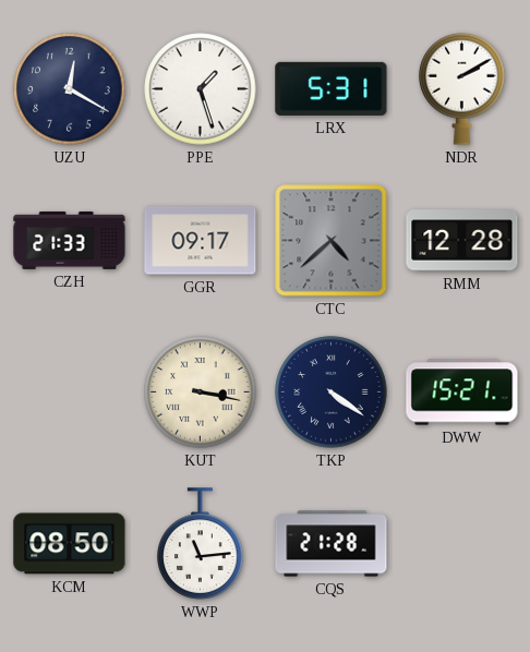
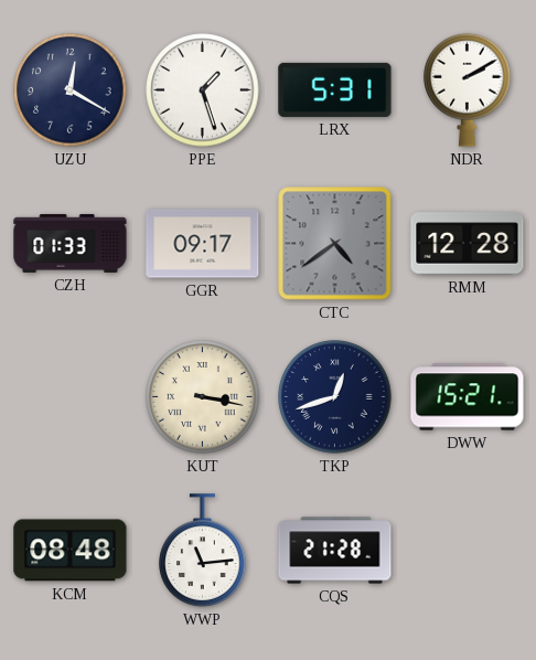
CZH: 21:33 -> 01:33 (71, 243)
CTC: 4:38 -> 4:39 (335, 244)
TKP: 4:21 -> 12:42 (335, 397)
KCM: 08:50 -> 08:48 (71, 551)
